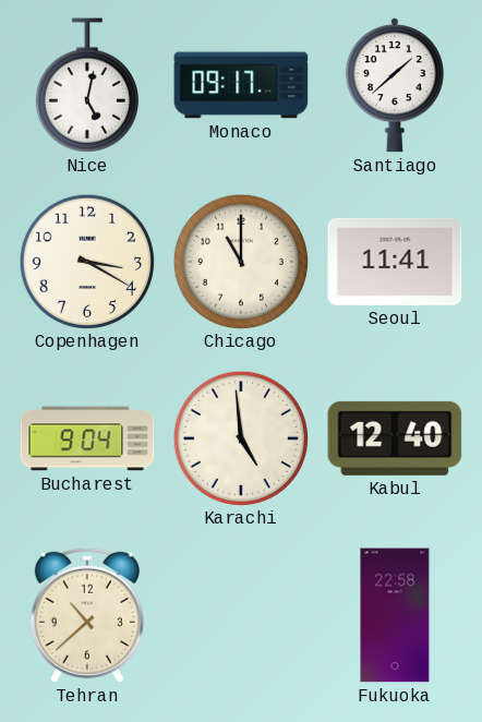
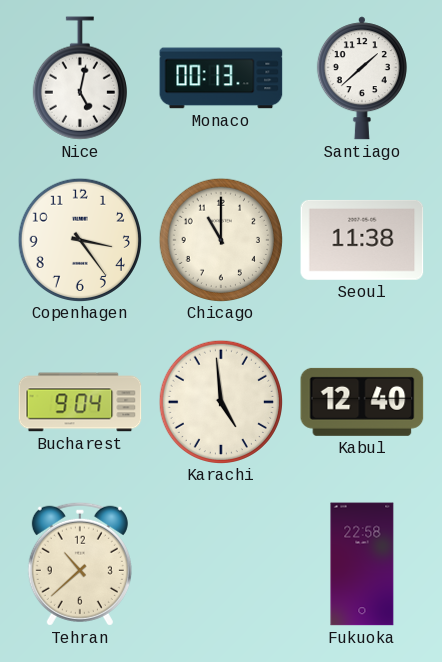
Monaco: 09:17 -> 00:13 (221, 78)
Copenhagen: 3:20 -> 3:24 (79, 239)
Seoul: 11:41 -> 11:38 (362, 240)
